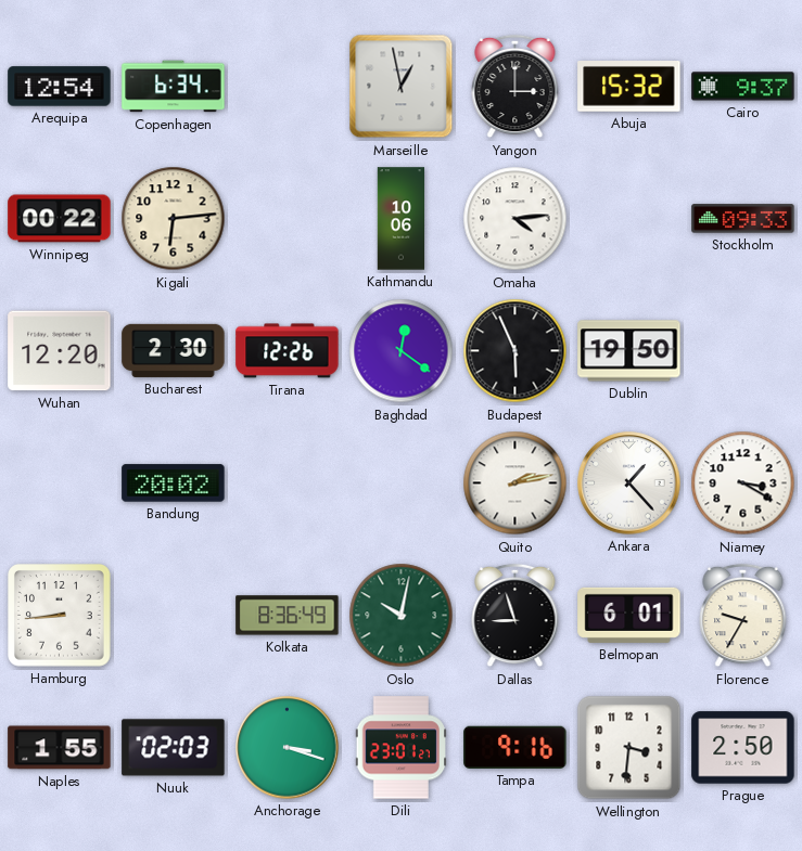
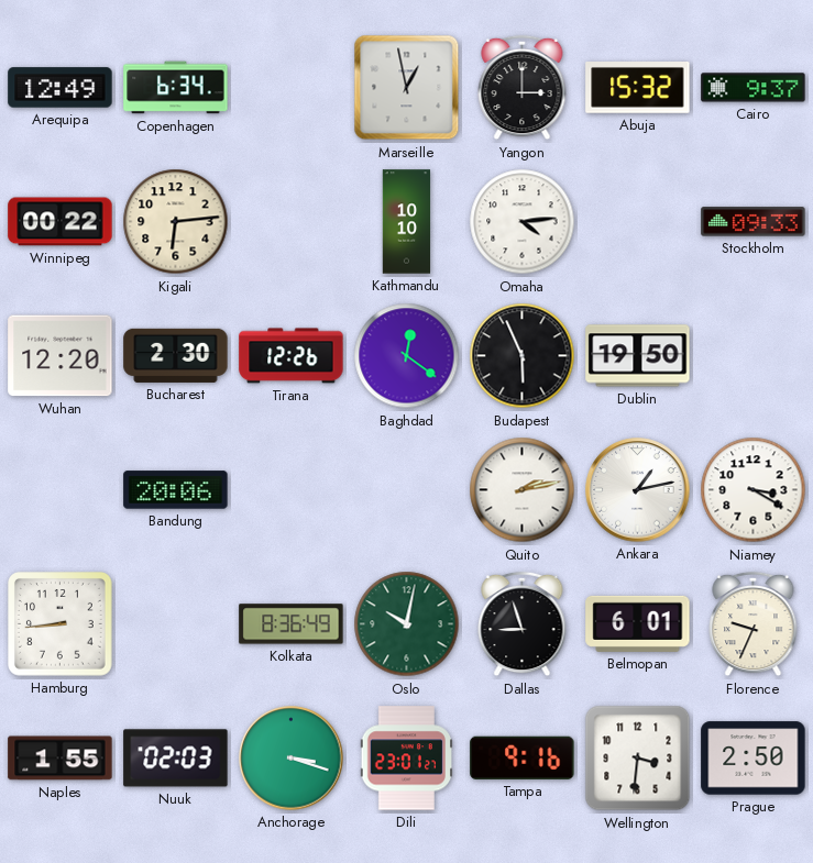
Arequipa: 12:54 -> 12:49 (61, 88)
Kathmandu: 10:06 -> 10:10 (407, 222)
Bandung: 20:02 -> 20:06 (176, 490)
Ankara: 1:23 -> 1:13 (638, 490)
Florence: 9:35 -> 9:34 (754, 624)
